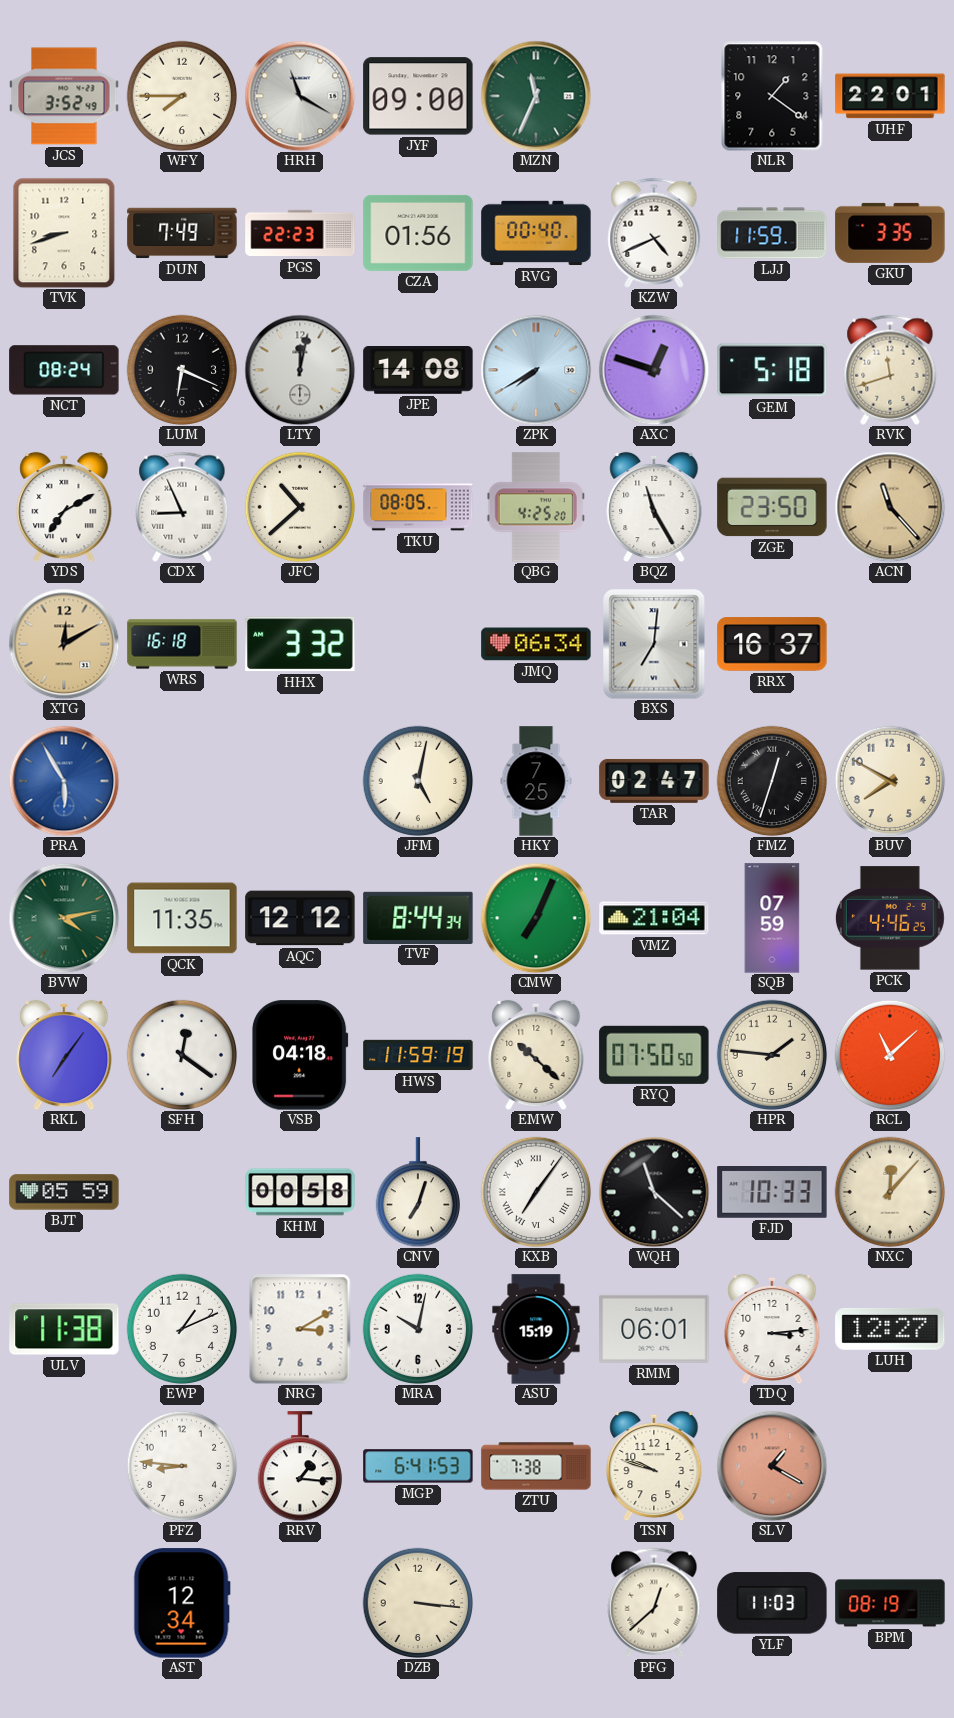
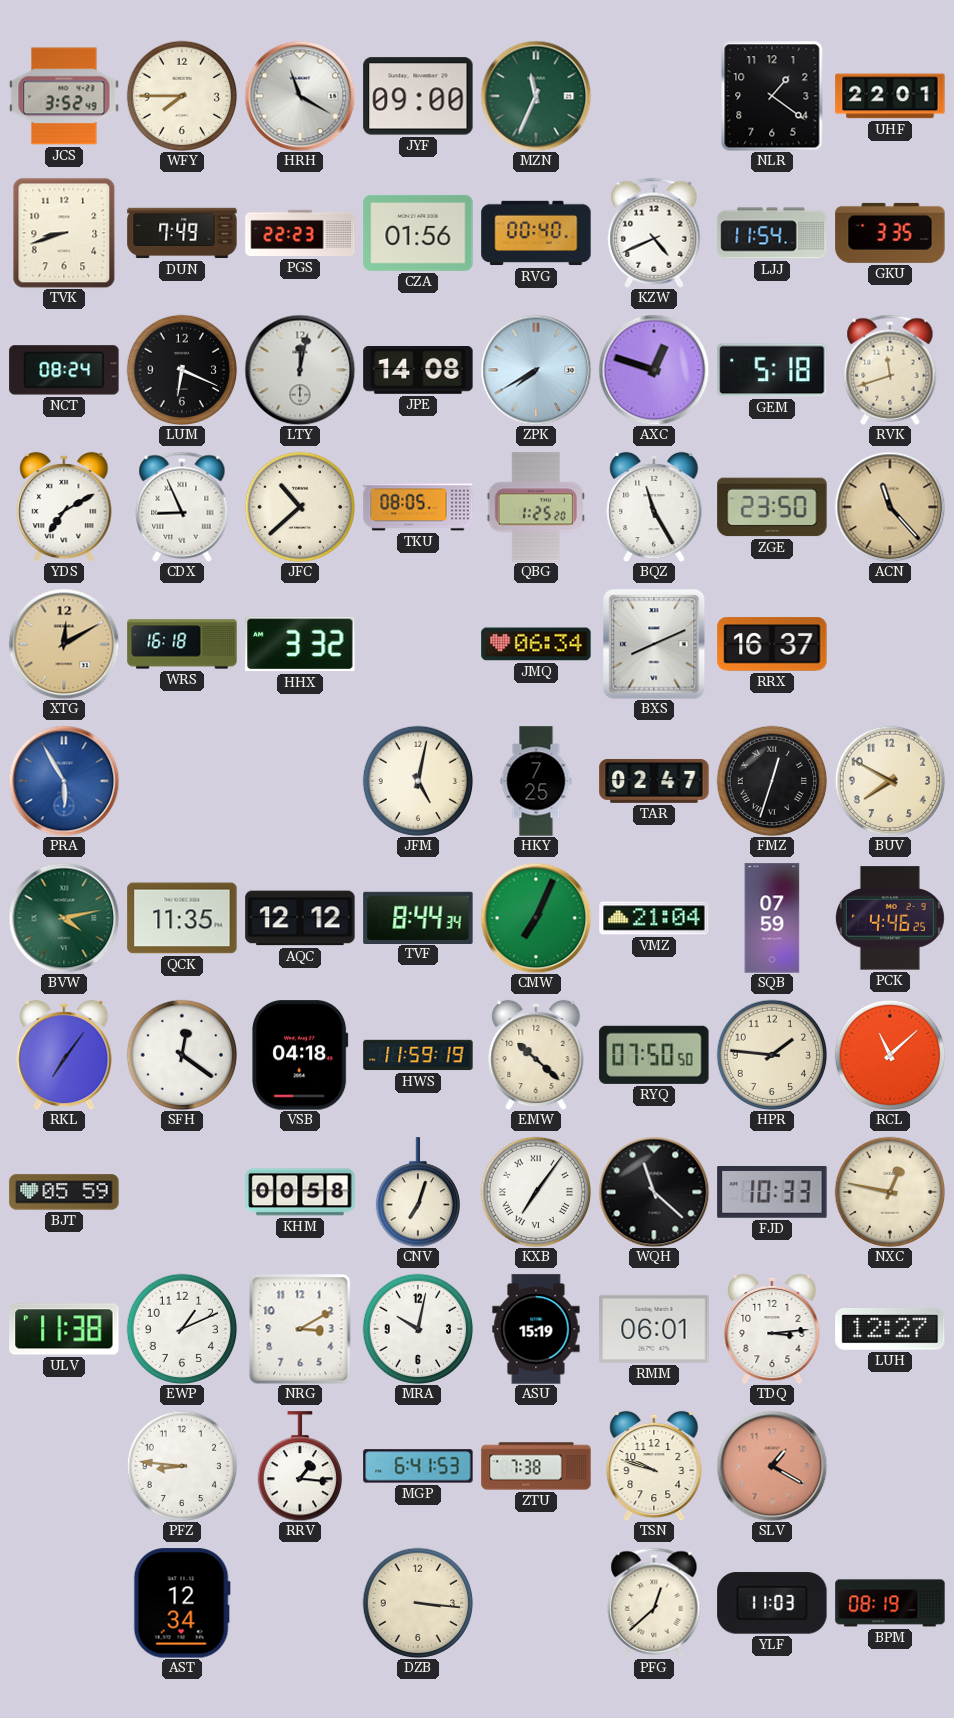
LJJ: 11:59 -> 11:54 (772, 233)
QBG: 4:25 -> 1:25 (536, 507)
BXS: 7:01 -> 8:11 (654, 644)
NXC: 12:07 -> 12:47 (890, 1192)
